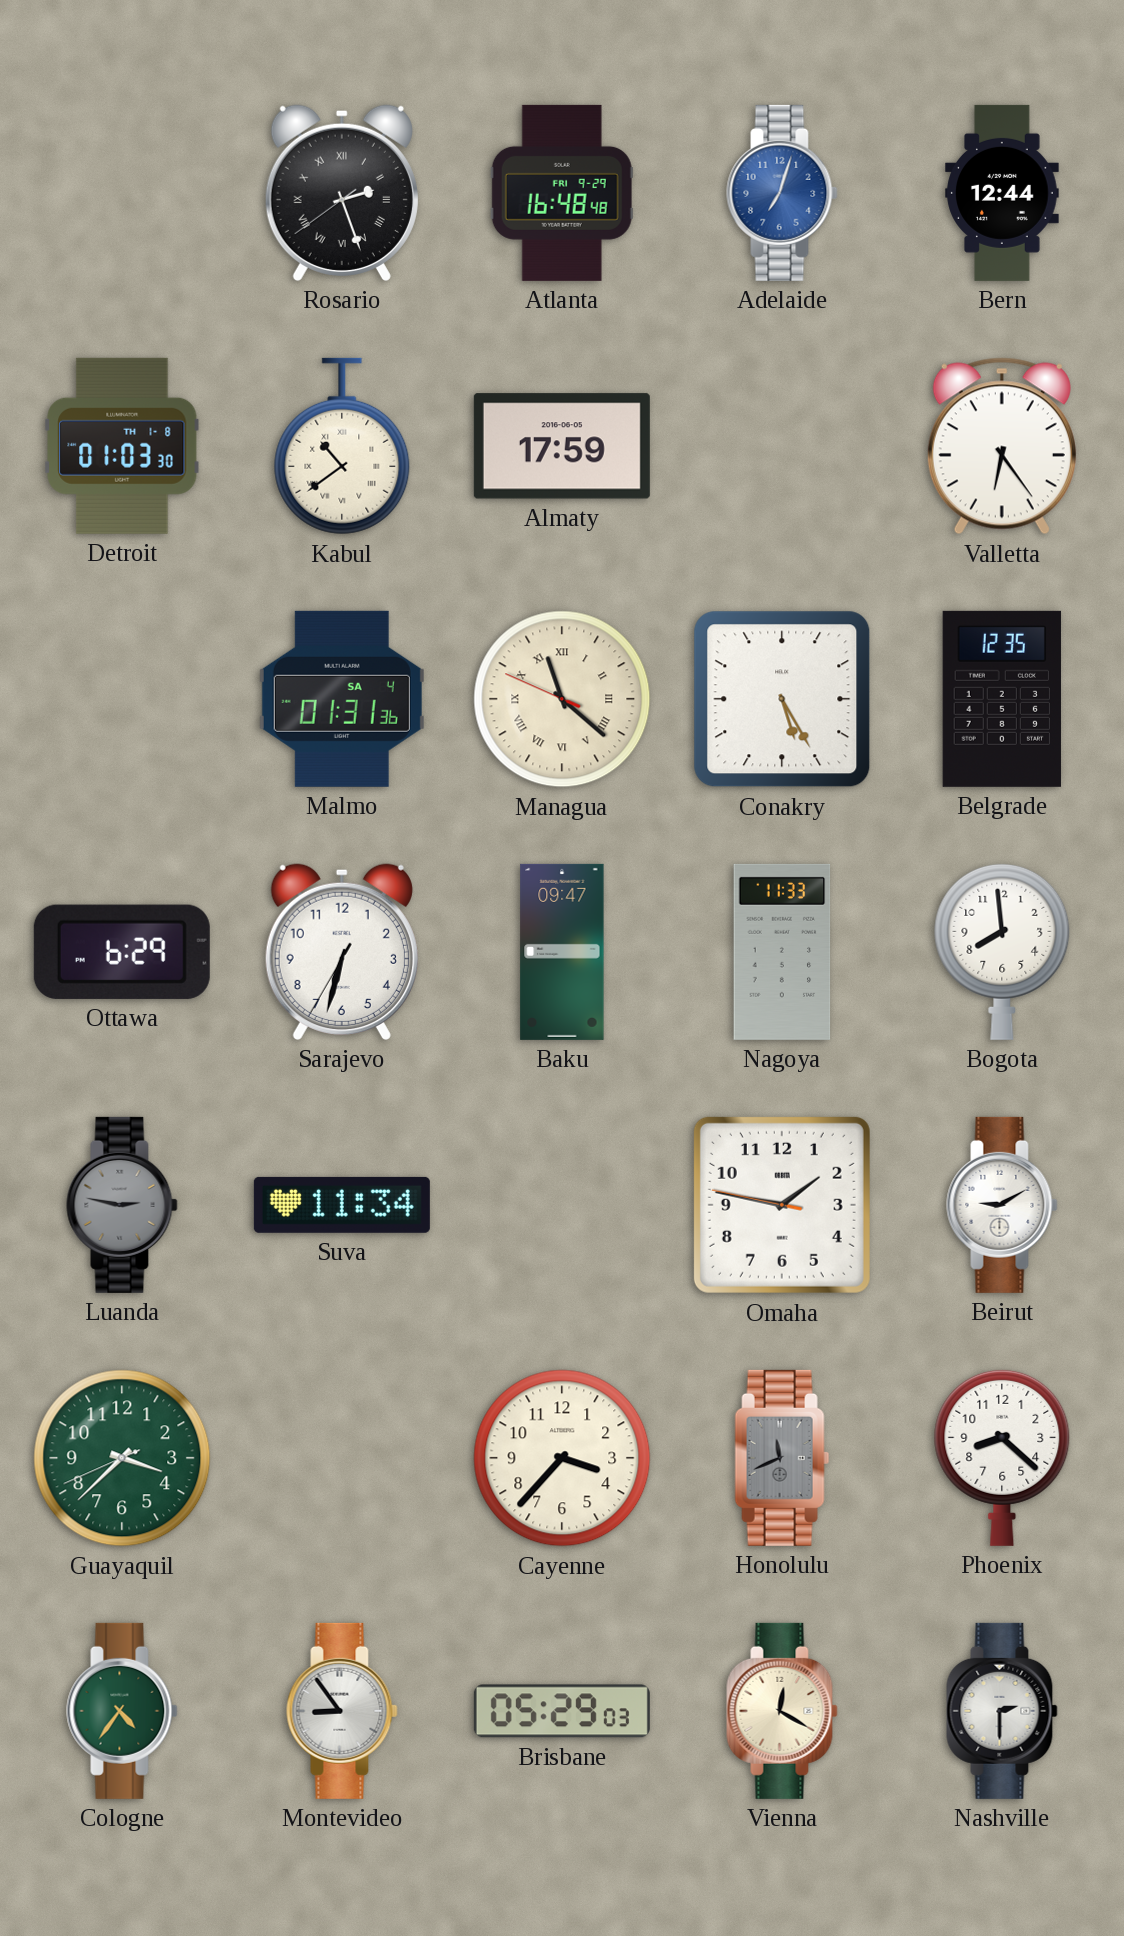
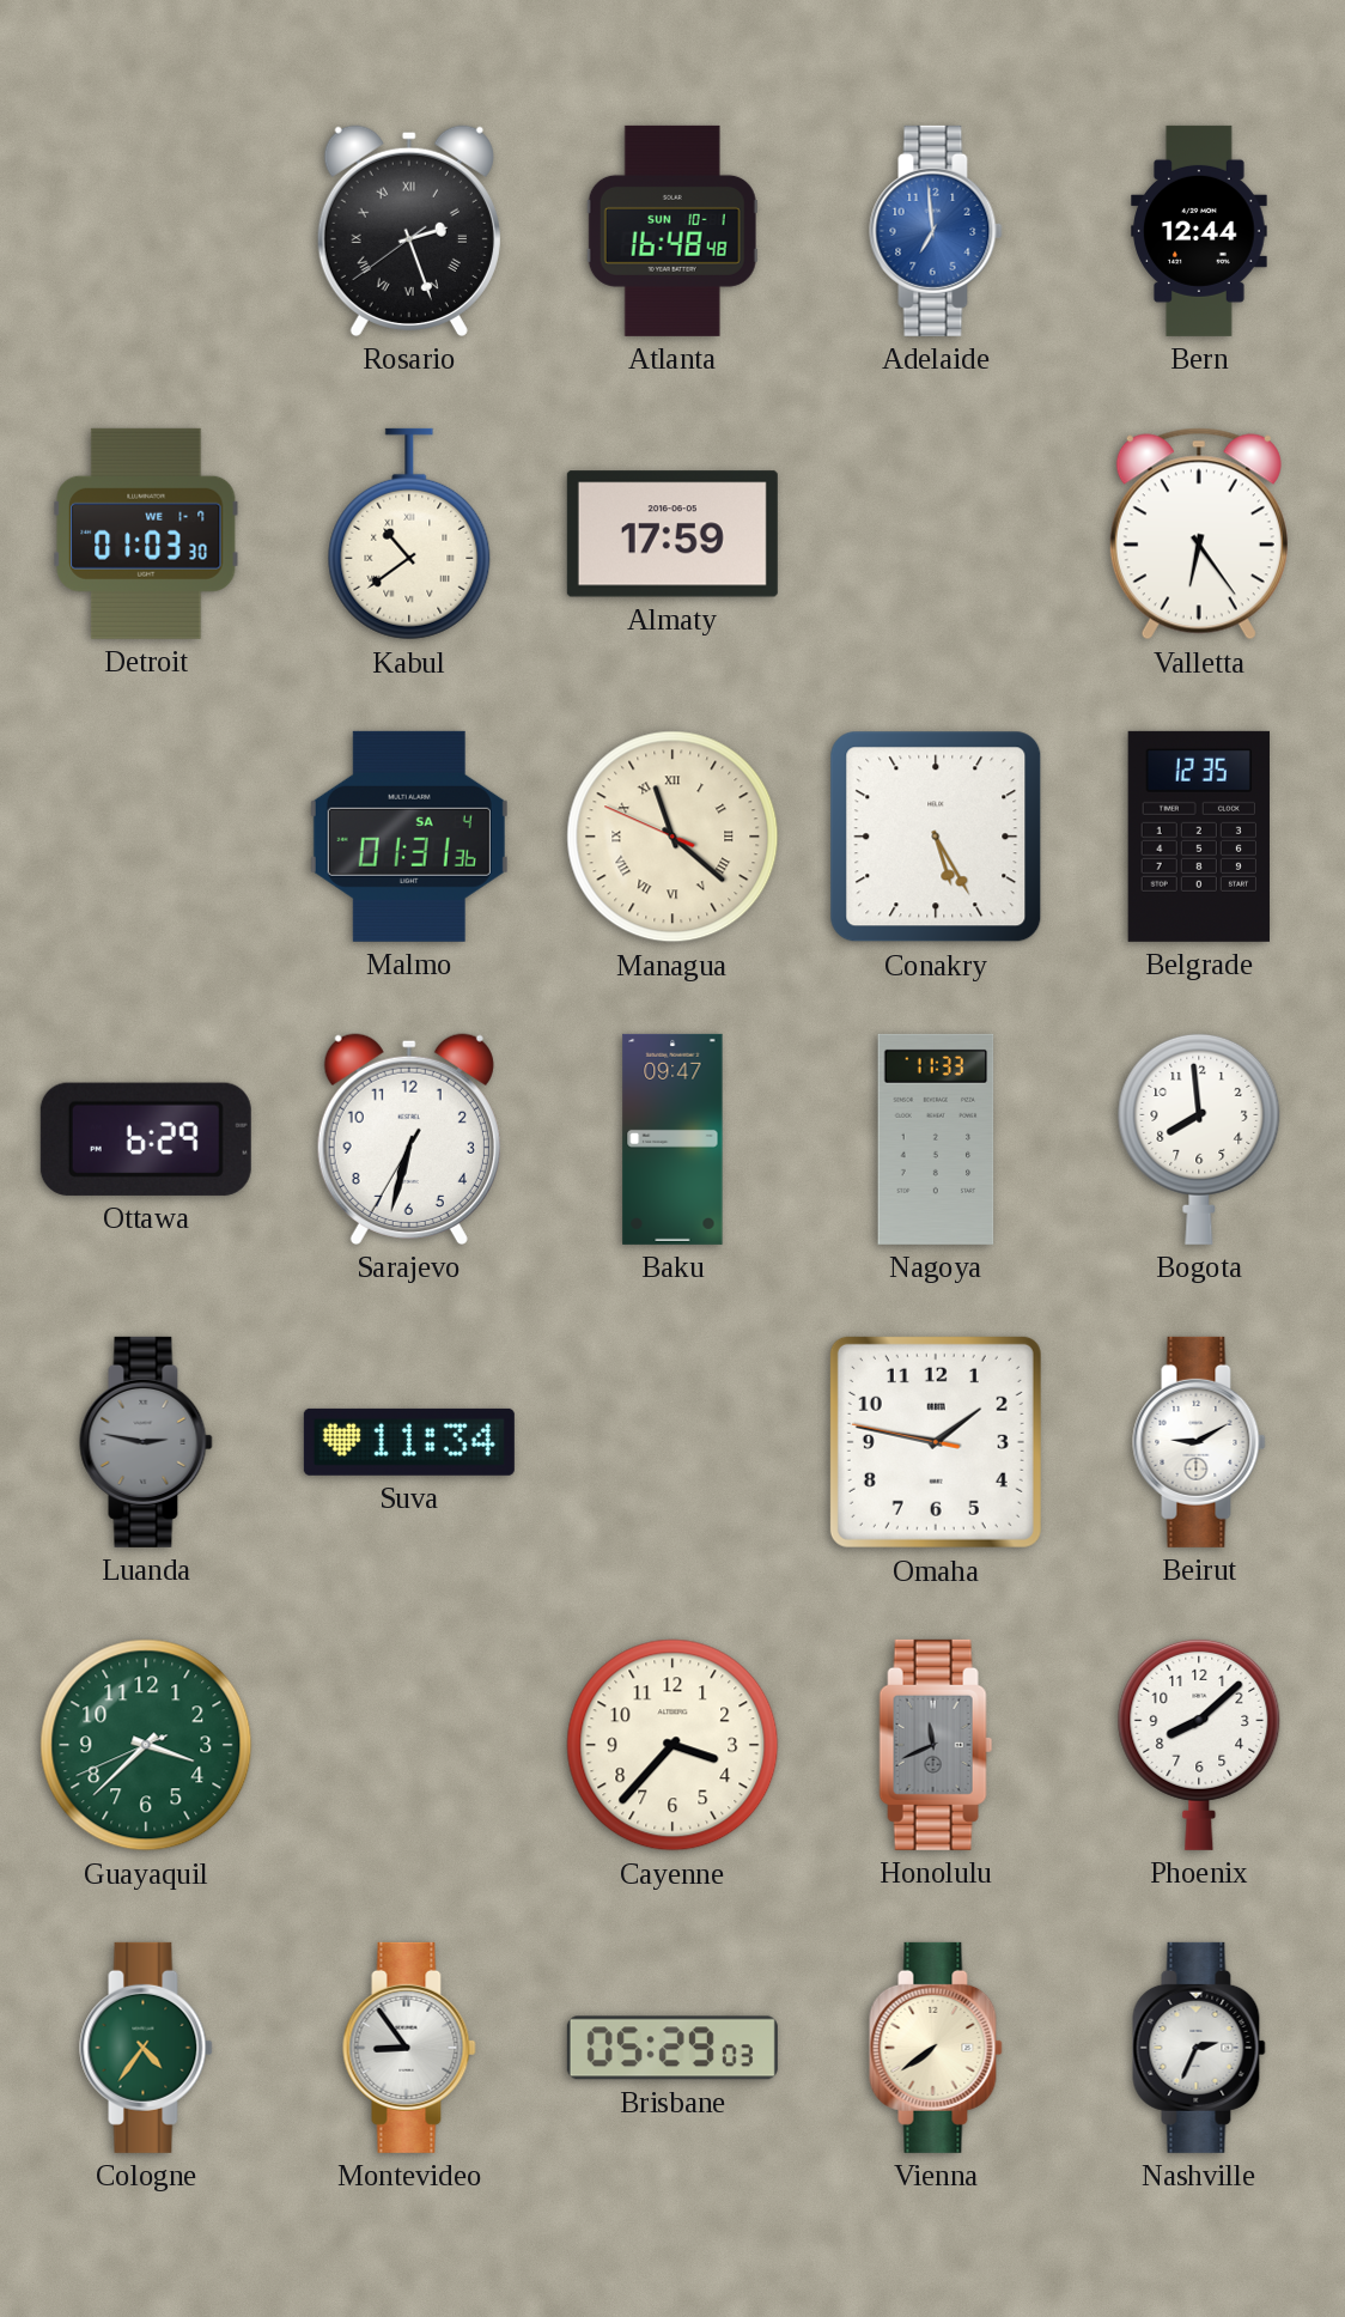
Atlanta date: FRI 9-29 -> SUN 10-1 (672, 231)
Adelaide: 7:03 -> 6:59 (936, 231)
Detroit date: TH 1-8 -> WE 1-7 (146, 534)
Phoenix: 8:22 -> 8:08 (1199, 1744)
Vienna: 12:20 -> 7:39 (936, 2048)
Nashville: 2:30 -> 2:34 (1199, 2048)
